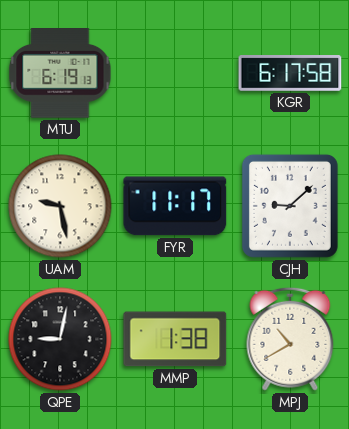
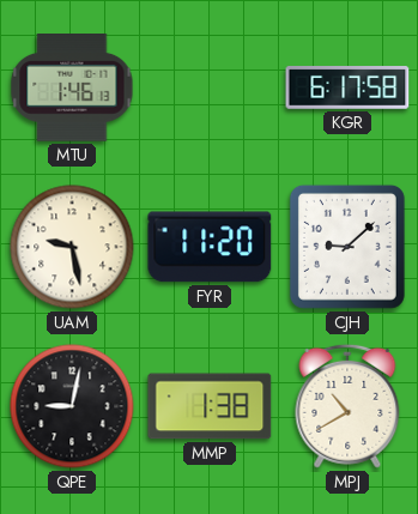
MTU: 6:19 -> 1:46 (72, 89)
FYR: 11:17 -> 11:20 (210, 247)
